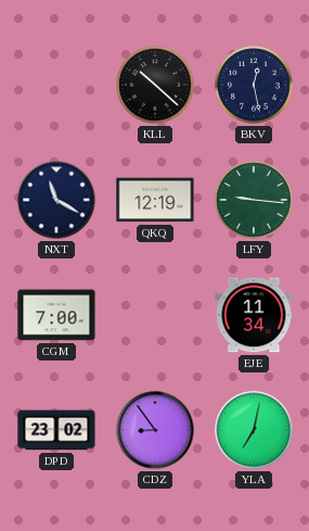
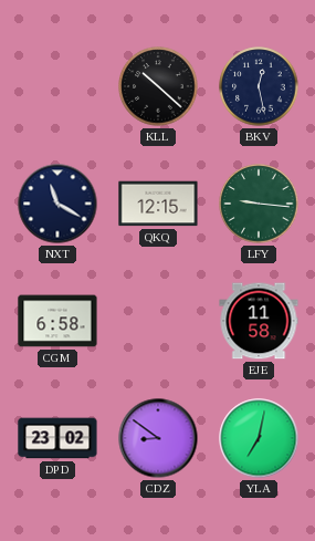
QKQ: 12:19 -> 12:15 (158, 204)
CGM: 7:00 -> 6:58 (57, 321)
EJE: 11:34 -> 11:58 (259, 321)
CDZ: 8:54 -> 8:51 (158, 438)
